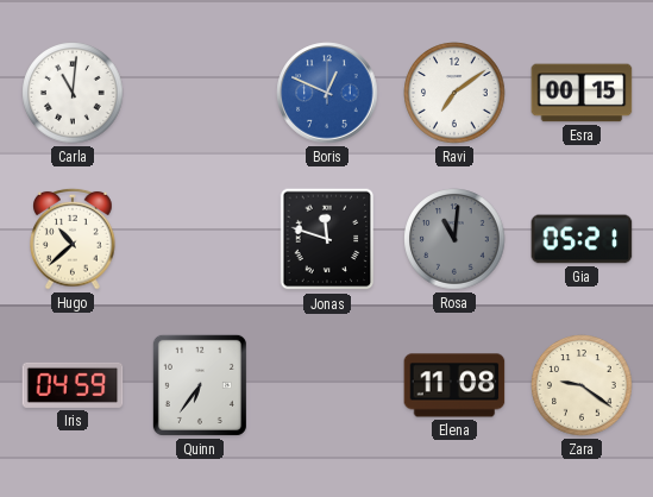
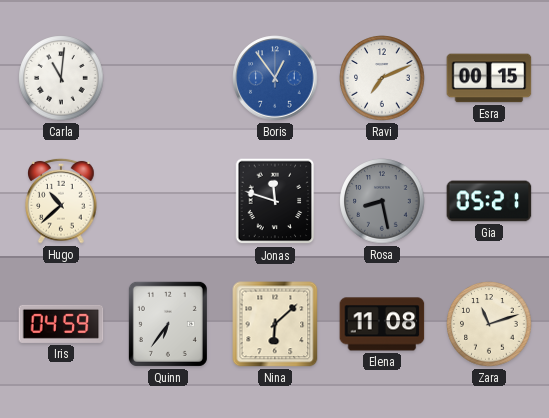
Boris: 12:49 -> 12:54 (275, 78)
Ravi: 7:09 -> 7:11 (382, 78)
Rosa: 11:01 -> 8:28 (382, 201)
Nina: none -> 6:08 (275, 324)
Zara: 9:21 -> 11:12 (489, 324)
